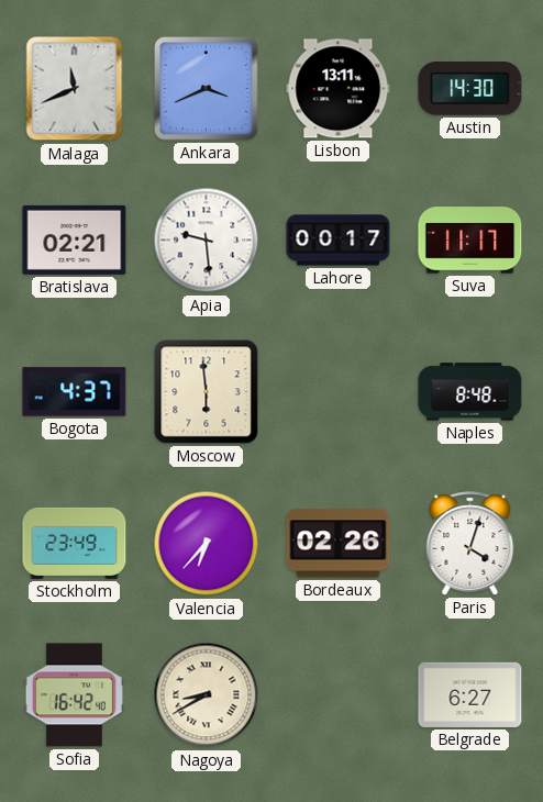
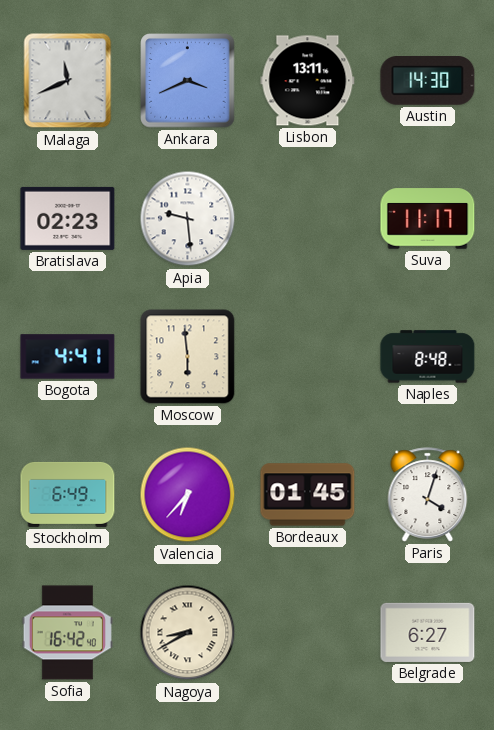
Bratislava: 02:21 -> 02:23 (68, 218)
Lahore: 00:17 -> none (339, 241)
Bogota: 4:37 -> 4:41 (68, 357)
Stockholm: 23:49 -> 6:49 (68, 494)
Bordeaux: 02:26 -> 01:45 (308, 495)
